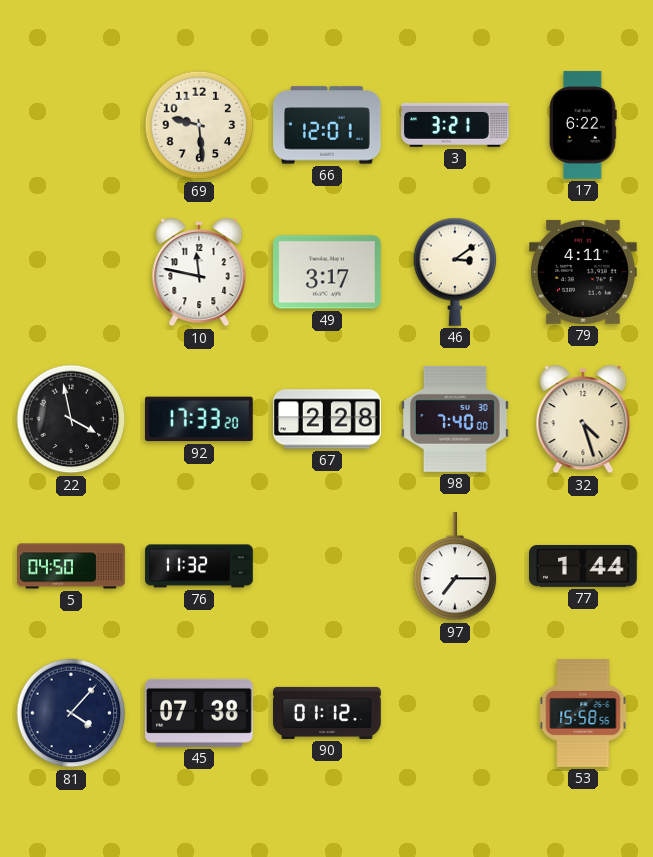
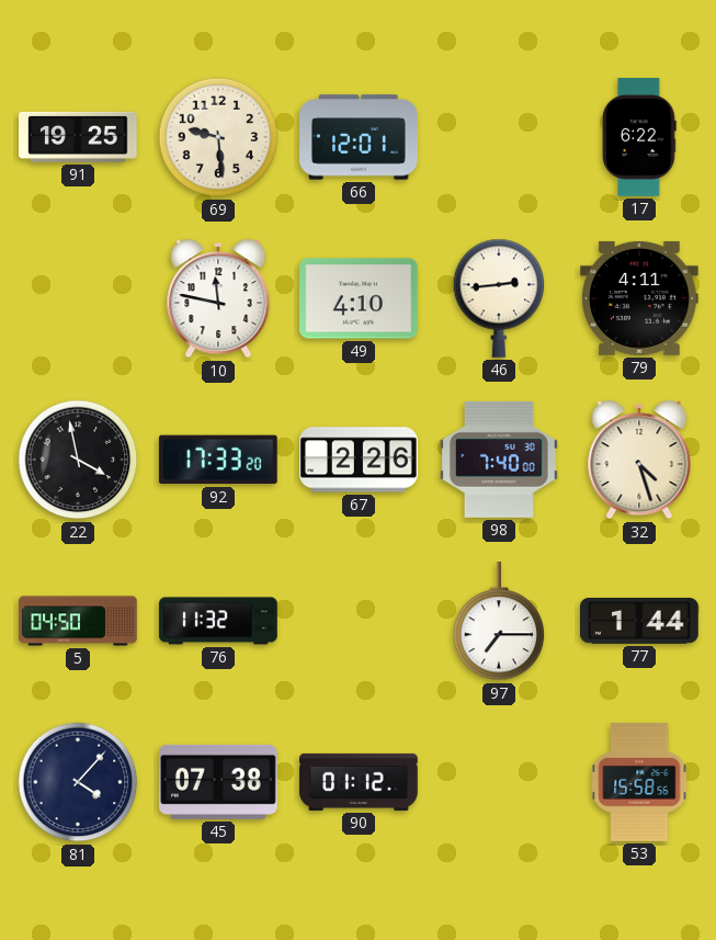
91: none -> 19:25 (78, 137)
3: 3:21 -> none (456, 125)
49: 3:17 -> 4:10 (360, 298)
46: 3:09 -> 2:44 (499, 298)
67: 2:28 -> 2:26 (360, 460)
